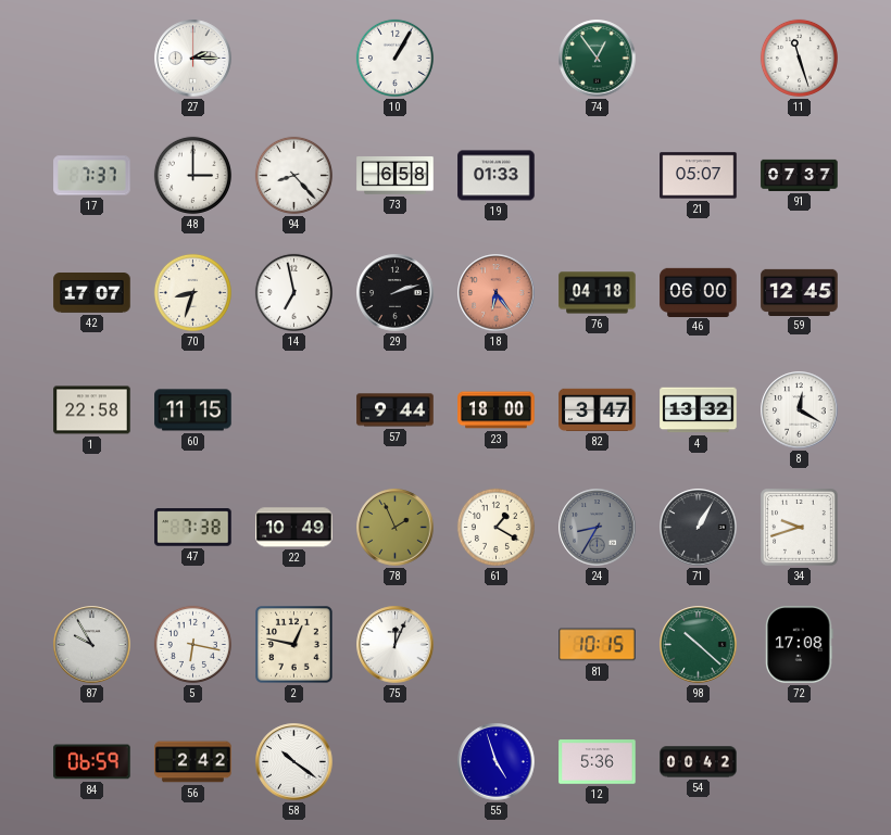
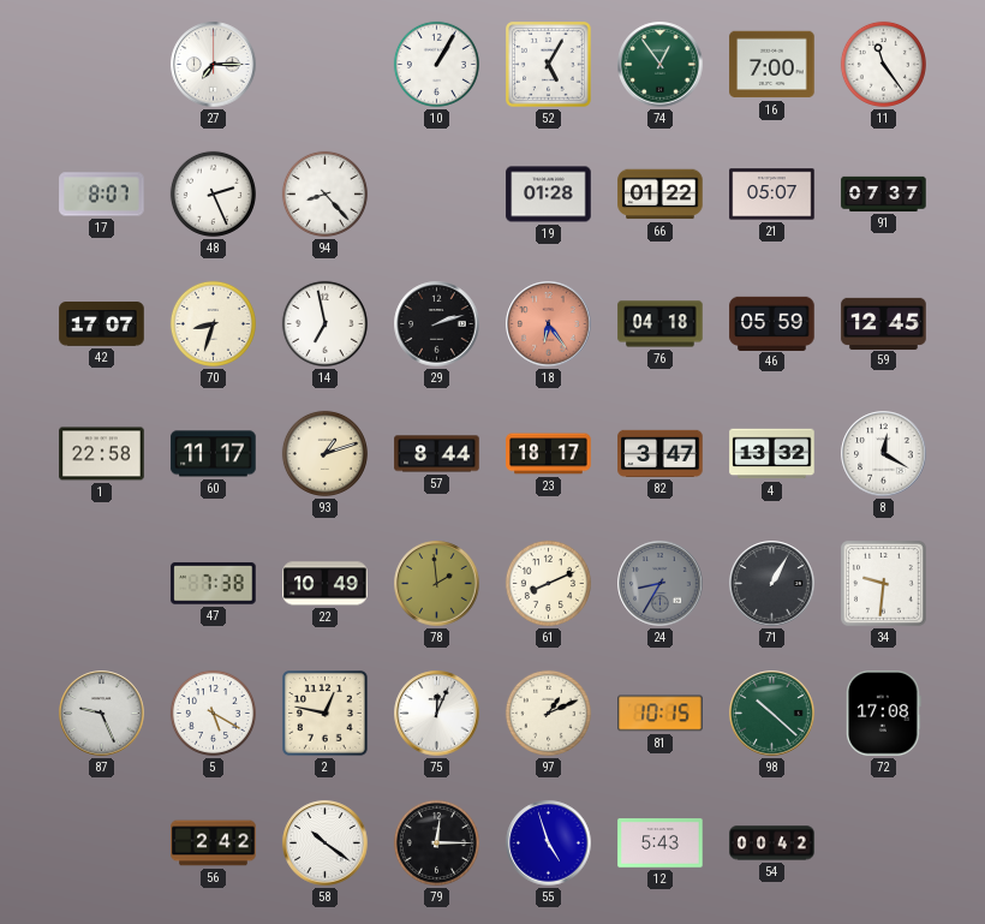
27: 2:15 -> 7:15 (214, 65)
52: none -> 5:05 (549, 65)
16: none -> 7:00 (772, 65)
11: 11:27 -> 11:24 (883, 64)
17: 7:37 -> 8:07 (102, 195)
48: 3:00 -> 2:26 (213, 193)
73: 6:58 -> none (396, 176)
19: 01:33 -> 01:28 (549, 195)
66: none -> 01:22 (661, 195)
46: 06:00 -> 05:59 (772, 323)
60: 11:15 -> 11:17 (214, 454)
93: none -> 1:12 (324, 453)
57: 9:44 -> 8:44 (437, 454)
23: 18:00 -> 18:17 (549, 454)
78: 1:56 -> 1:59 (437, 584)
61: 1:20 -> 8:11 (548, 583)
34: 9:42 -> 9:31 (884, 584)
87: 9:55 -> 9:26 (102, 714)
5: 6:17 -> 5:20 (213, 713)
97: none -> 1:11 (548, 713)
84: 06:59 -> none (92, 762)
79: none -> 12:15 (436, 842)
12: 5:36 -> 5:43 (661, 843)
